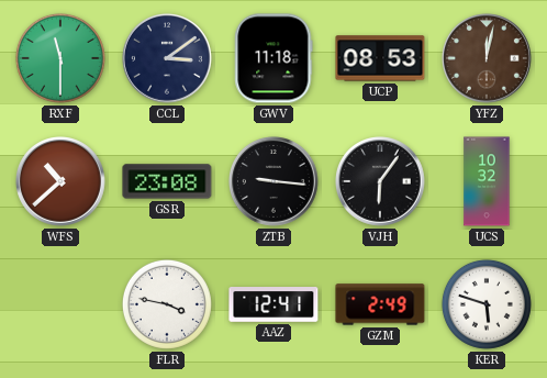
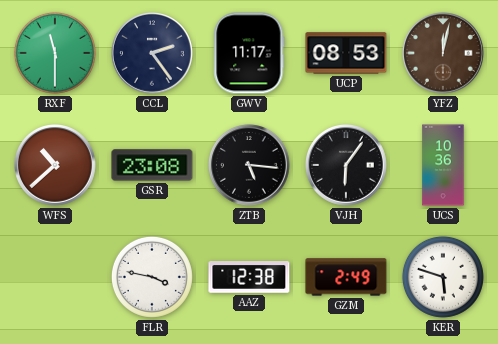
CCL: 3:09 -> 2:24 (153, 54)
GWV: 11:18 -> 11:17 (249, 53)
ZTB: 9:16 -> 5:16 (250, 166)
UCS: 10:32 -> 10:36 (443, 165)
AAZ: 12:41 -> 12:38 (249, 278)
